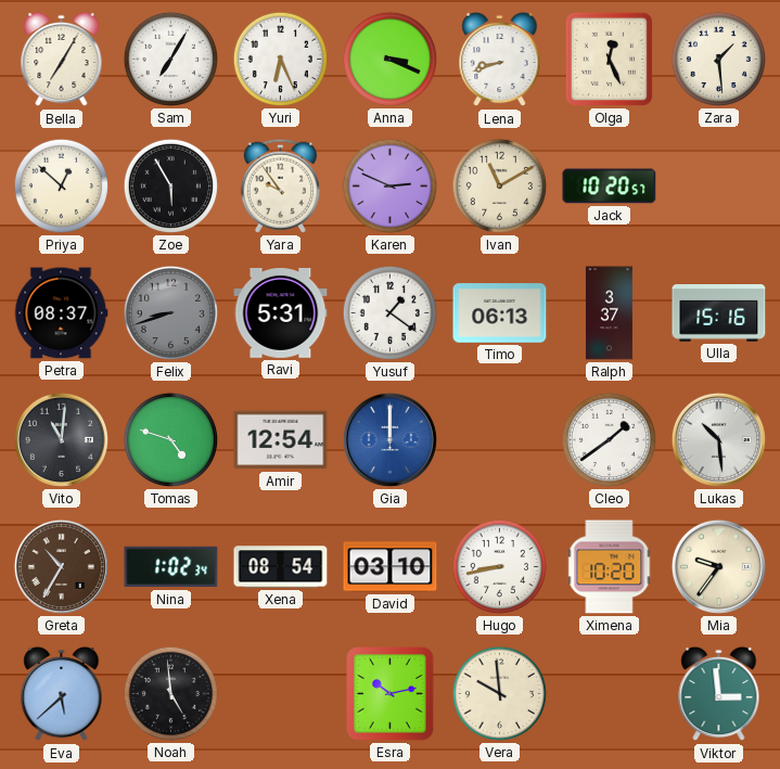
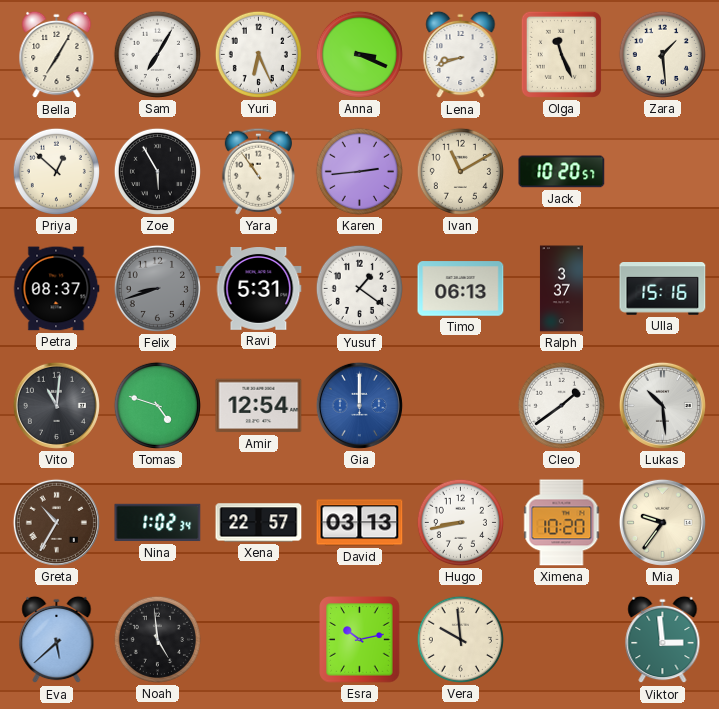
Olga: 12:26 -> 11:26 (561, 54)
Yara: 9:54 -> 10:54 (258, 171)
Karen: 2:49 -> 2:44 (359, 171)
Xena: 08:54 -> 22:57 (259, 523)
David: 03:10 -> 03:13 (360, 523)
